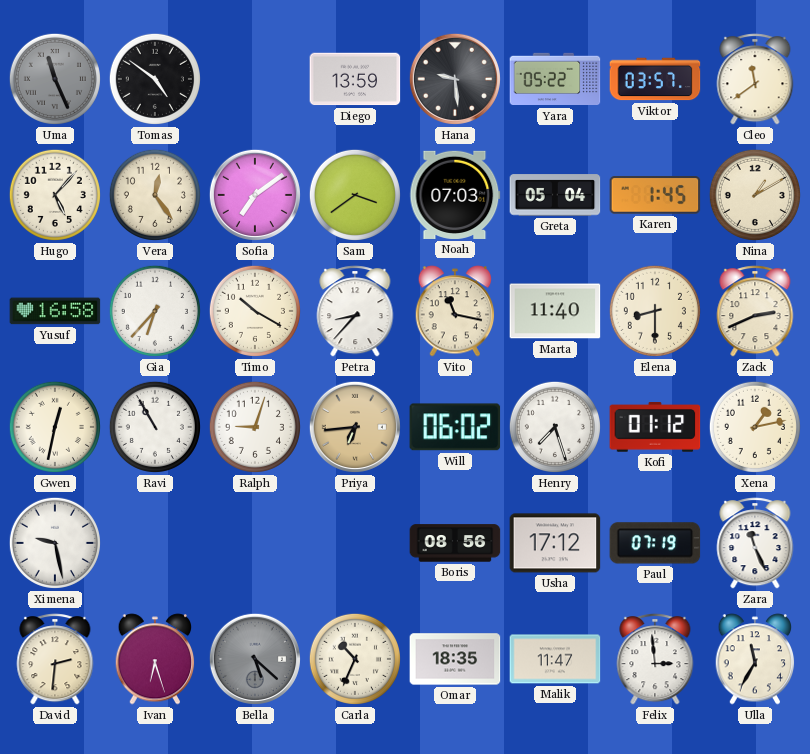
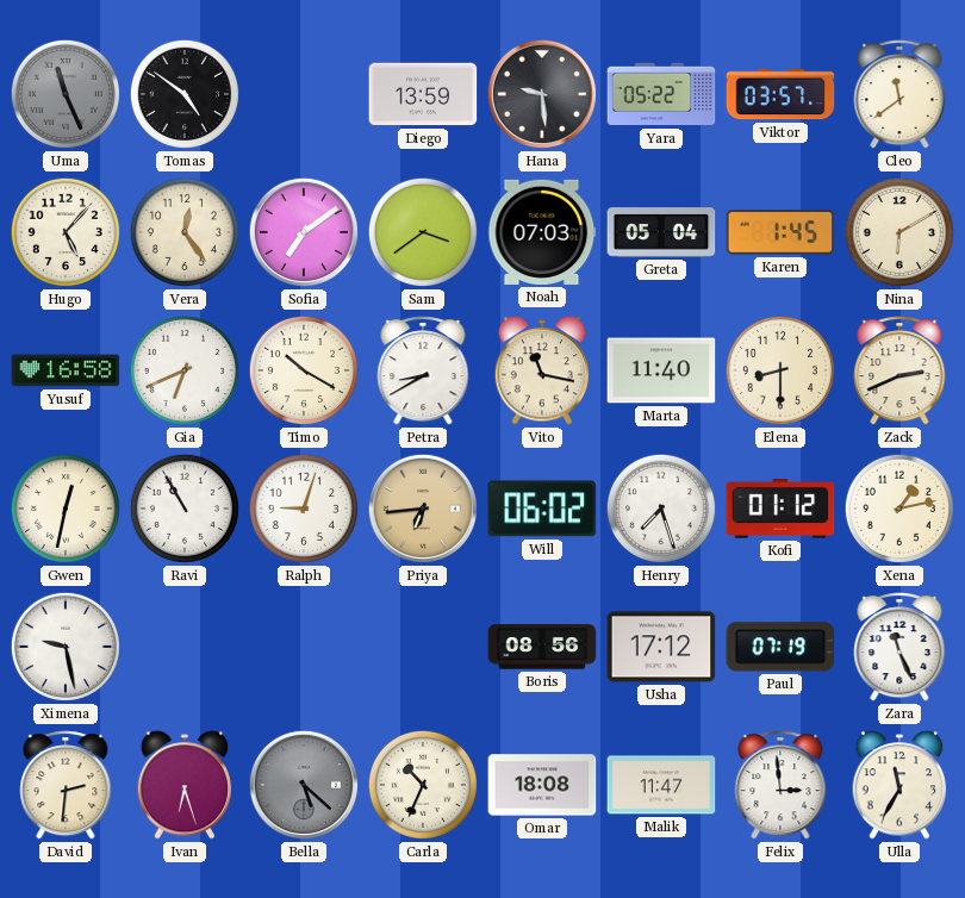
Nina: 1:10 -> 6:10 (899, 232)
Gia: 6:37 -> 6:41 (185, 370)
Petra: 8:37 -> 8:40 (423, 370)
Omar: 18:35 -> 18:08 (542, 785)
